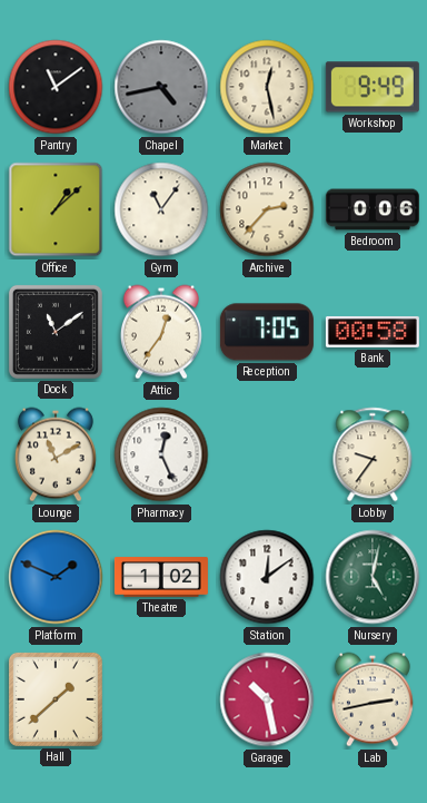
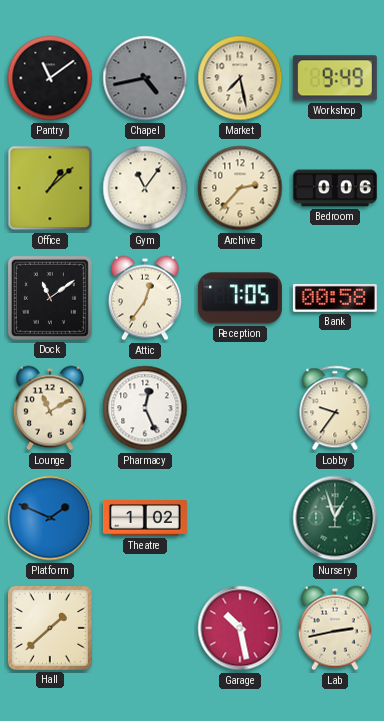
Market: 12:28 -> 7:28 (240, 78)
Station: 12:09 -> none (267, 577)
Nursery: 5:02 -> 12:57 (335, 518)
